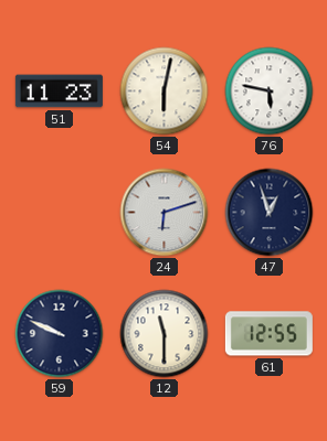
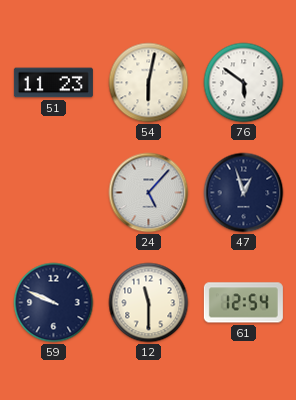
76: 5:47 -> 5:51 (244, 83)
24: 6:12 -> 5:07 (149, 193)
61: 12:55 -> 12:54 (243, 303)
